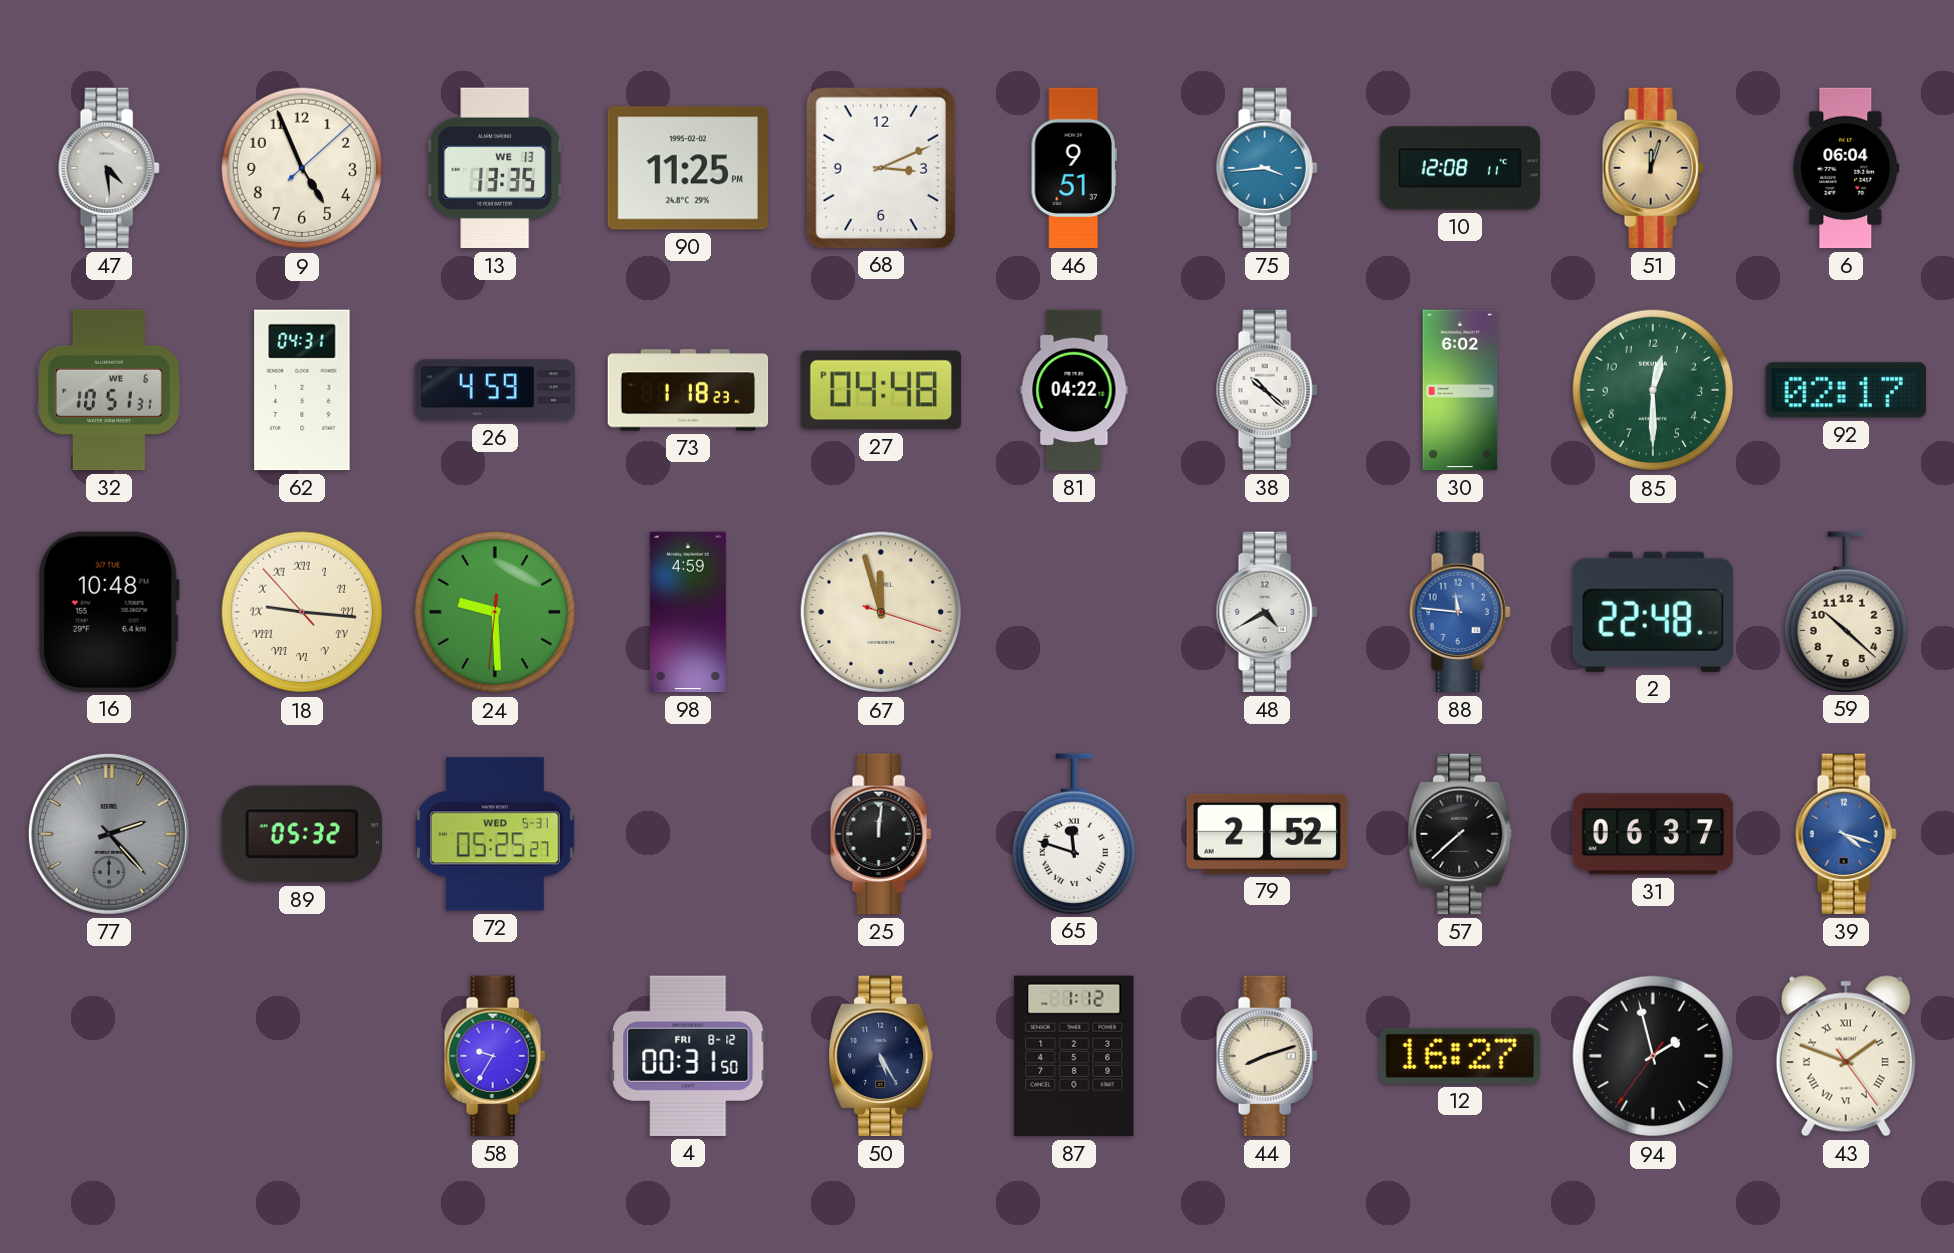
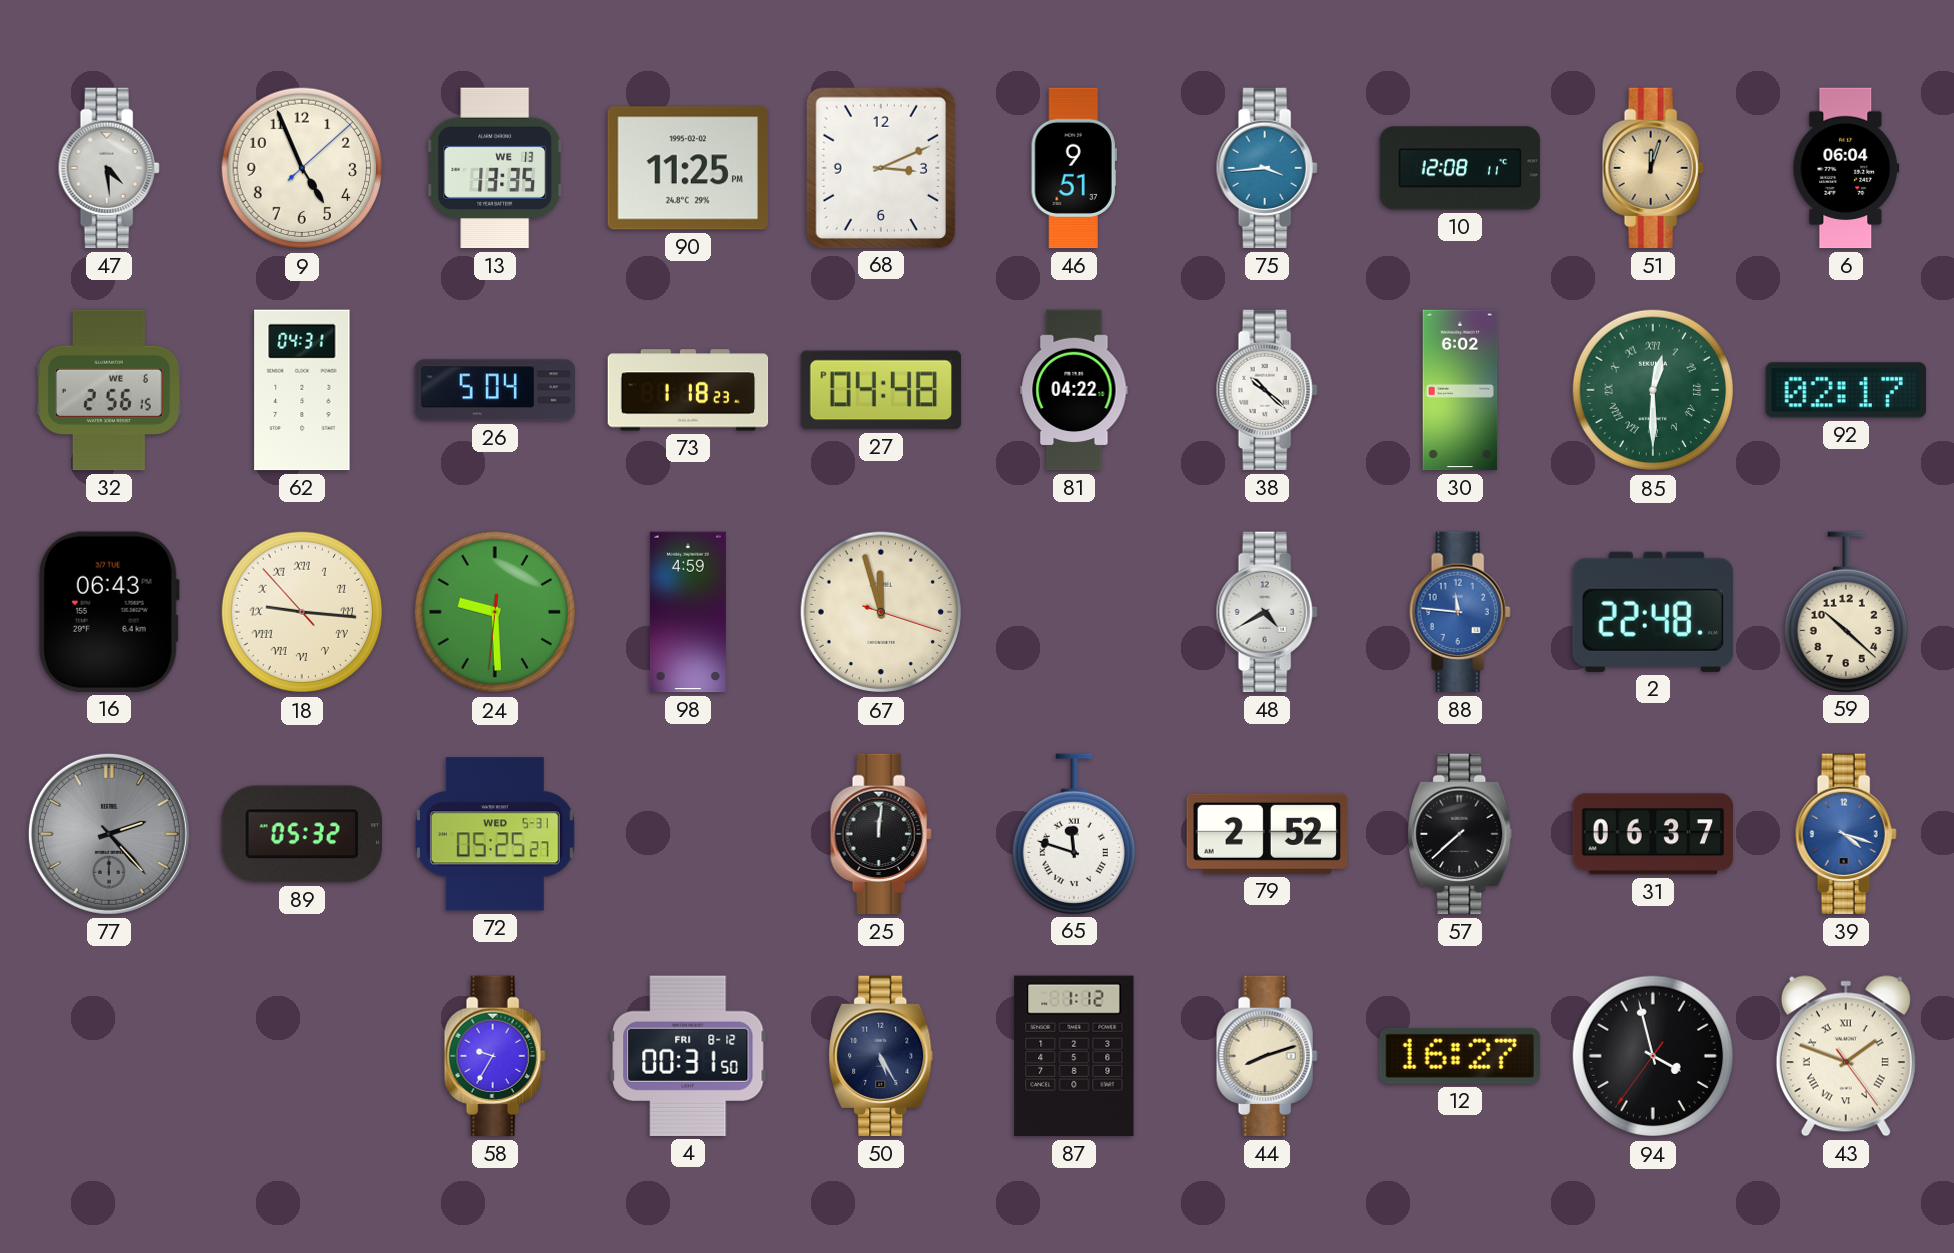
32: 10:51 -> 2:56 (110, 390)
26: 4:59 -> 5:04 (495, 390)
85 numerals: Arabic -> Roman (1653, 390)
16: 10:48 -> 06:43 (109, 612)
94: 1:57 -> 3:57 (1653, 1056)
